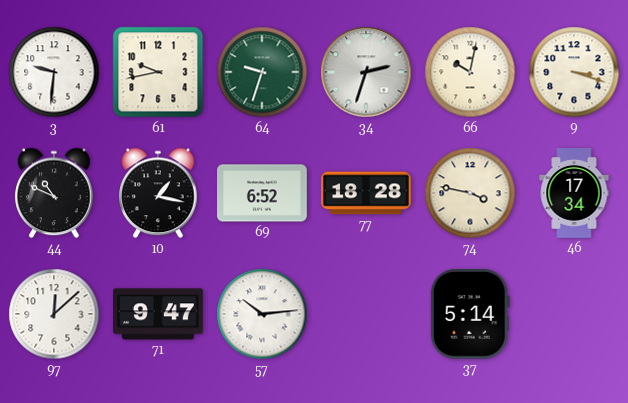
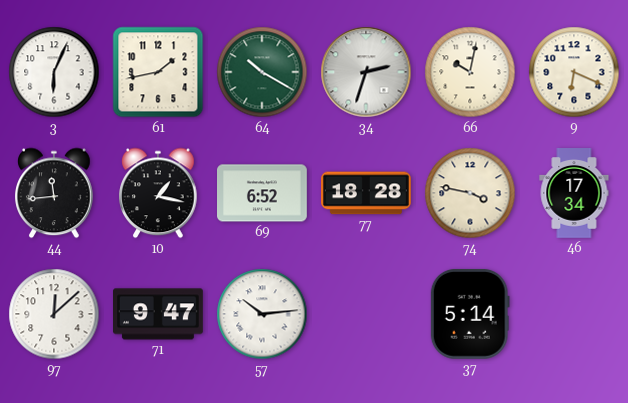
3: 9:31 -> 6:04 (54, 72)
61: 9:43 -> 1:43 (158, 72)
64: 9:33 -> 10:20 (262, 72)
9: 3:18 -> 6:19 (574, 72)
44: 10:49 -> 11:44 (54, 193)
